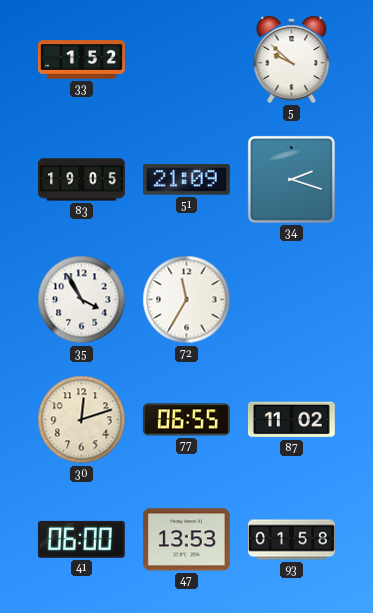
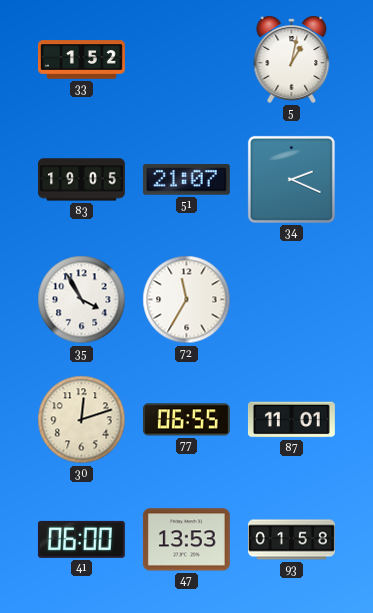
5: 9:52 -> 1:02 (292, 59)
51: 21:09 -> 21:07 (186, 180)
34: 2:18 -> 2:19 (291, 179)
87: 11:02 -> 11:01 (291, 420)
